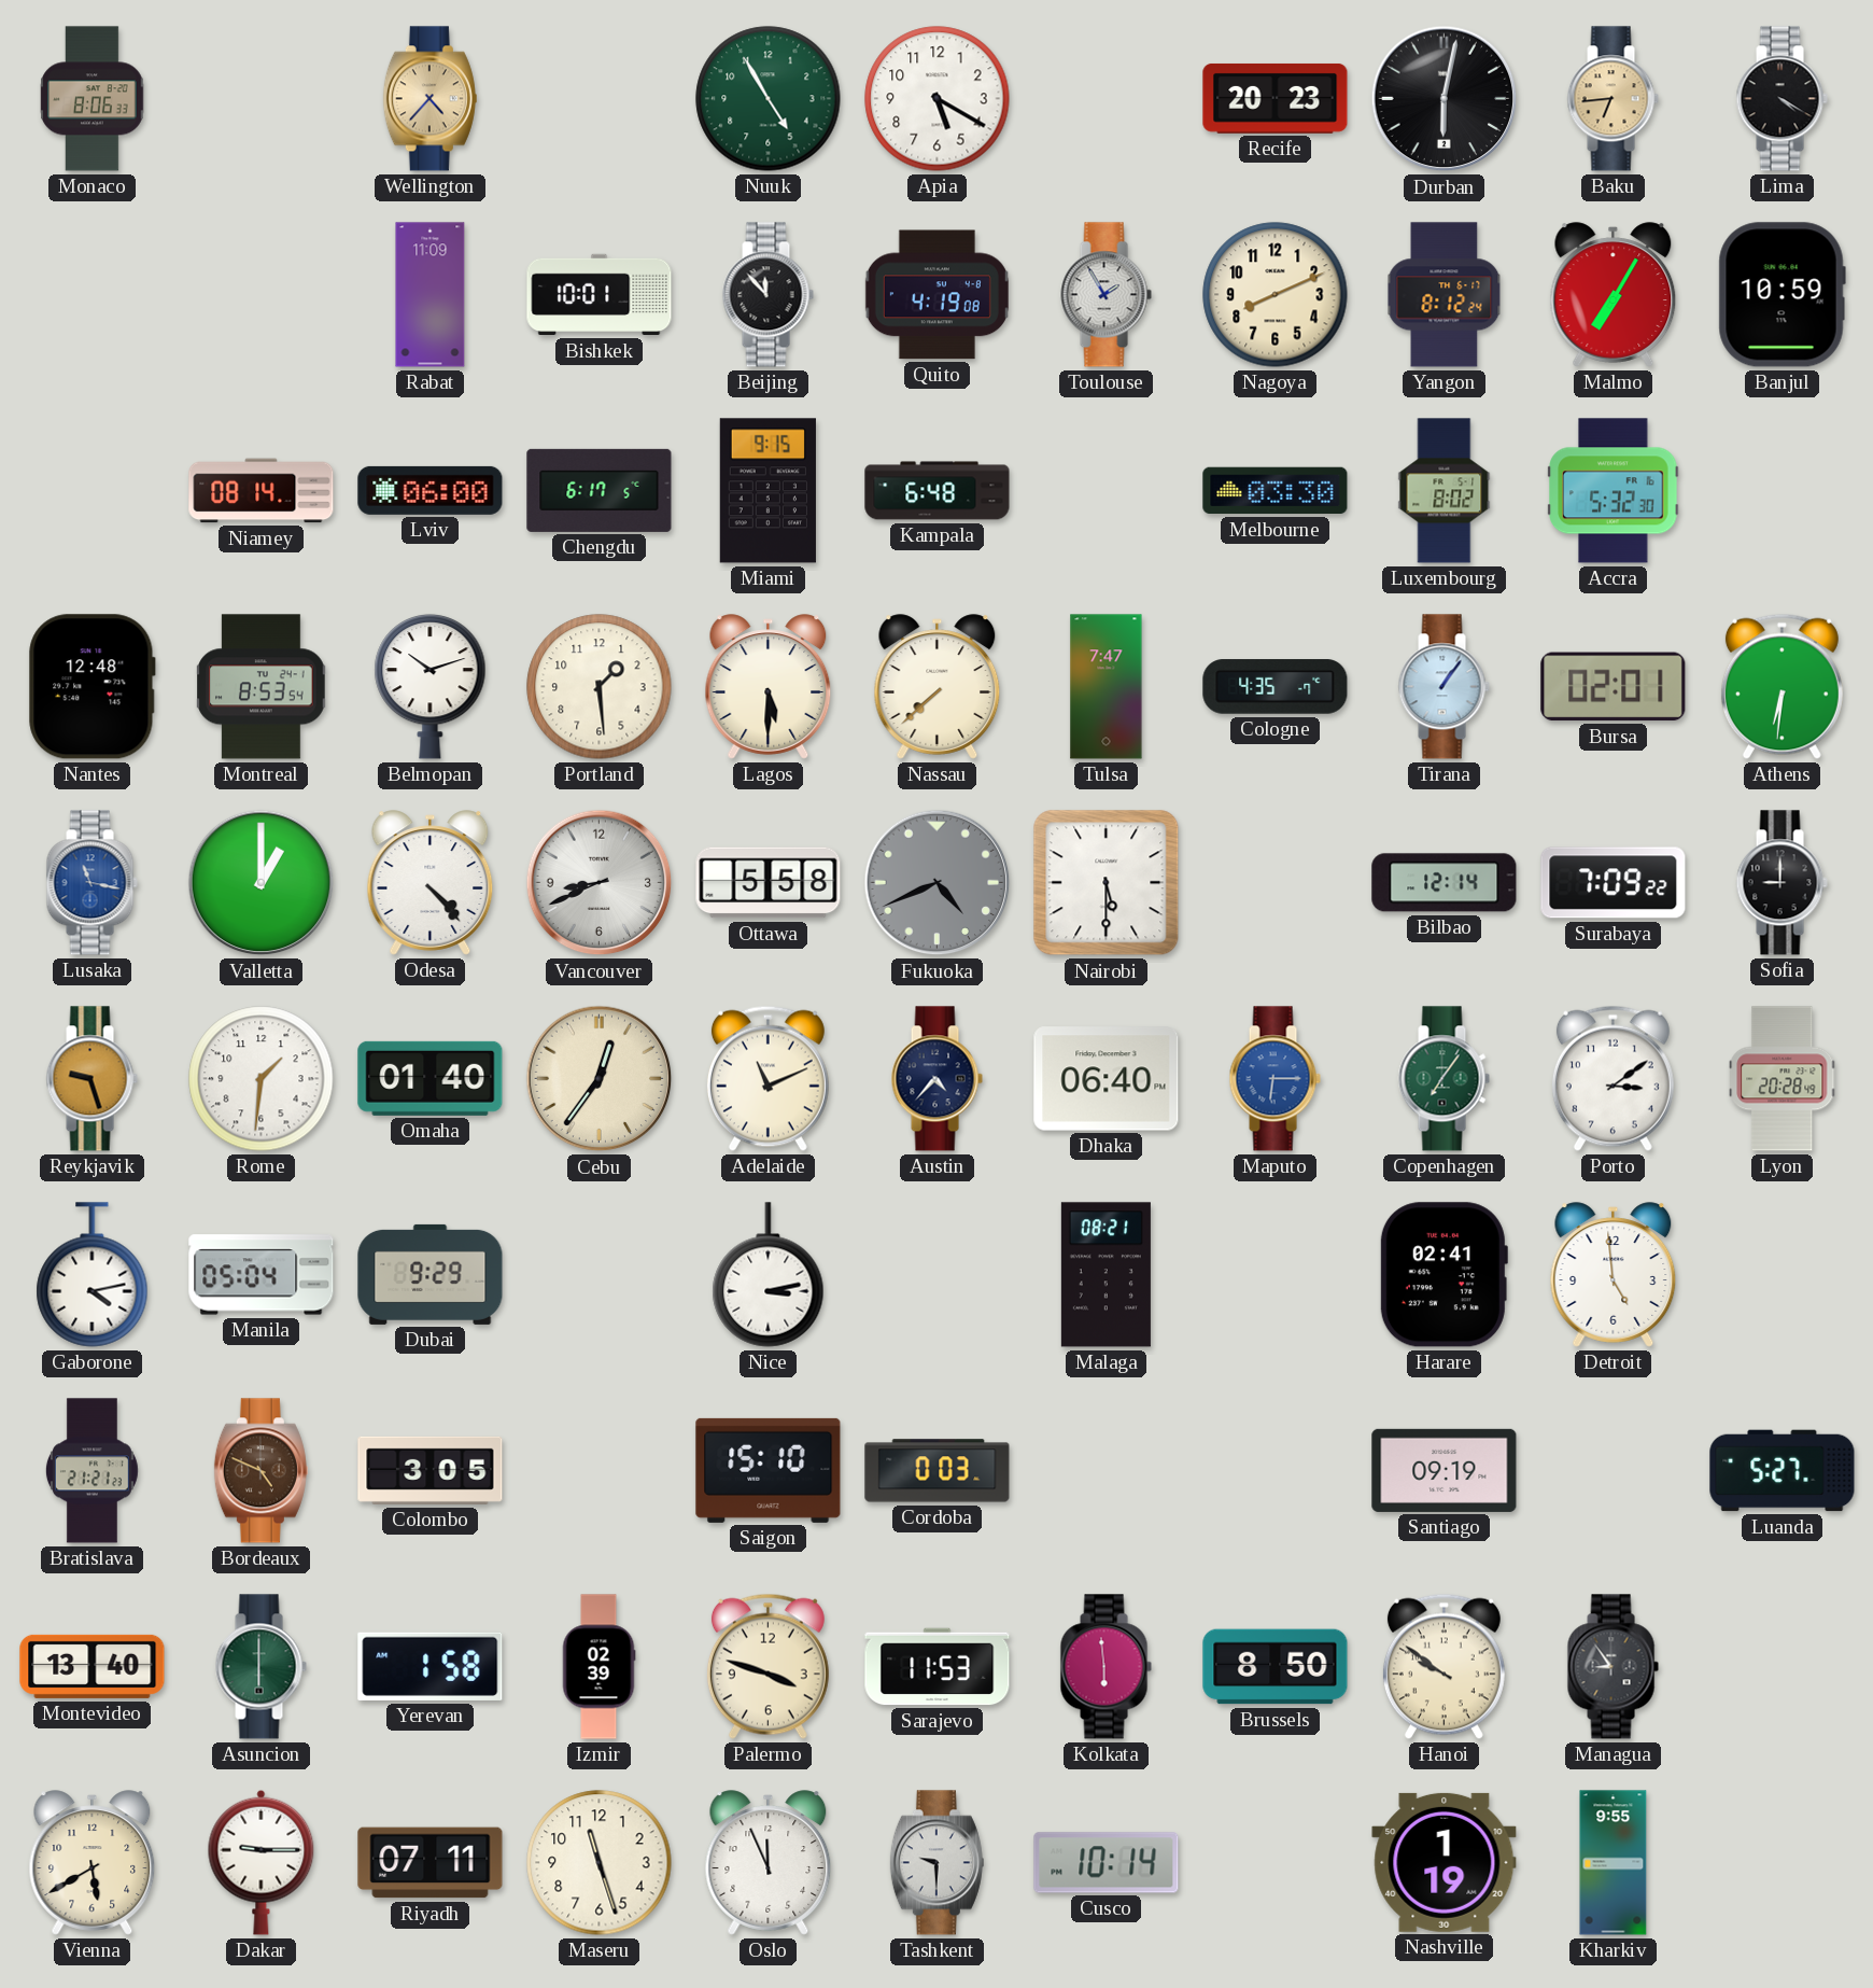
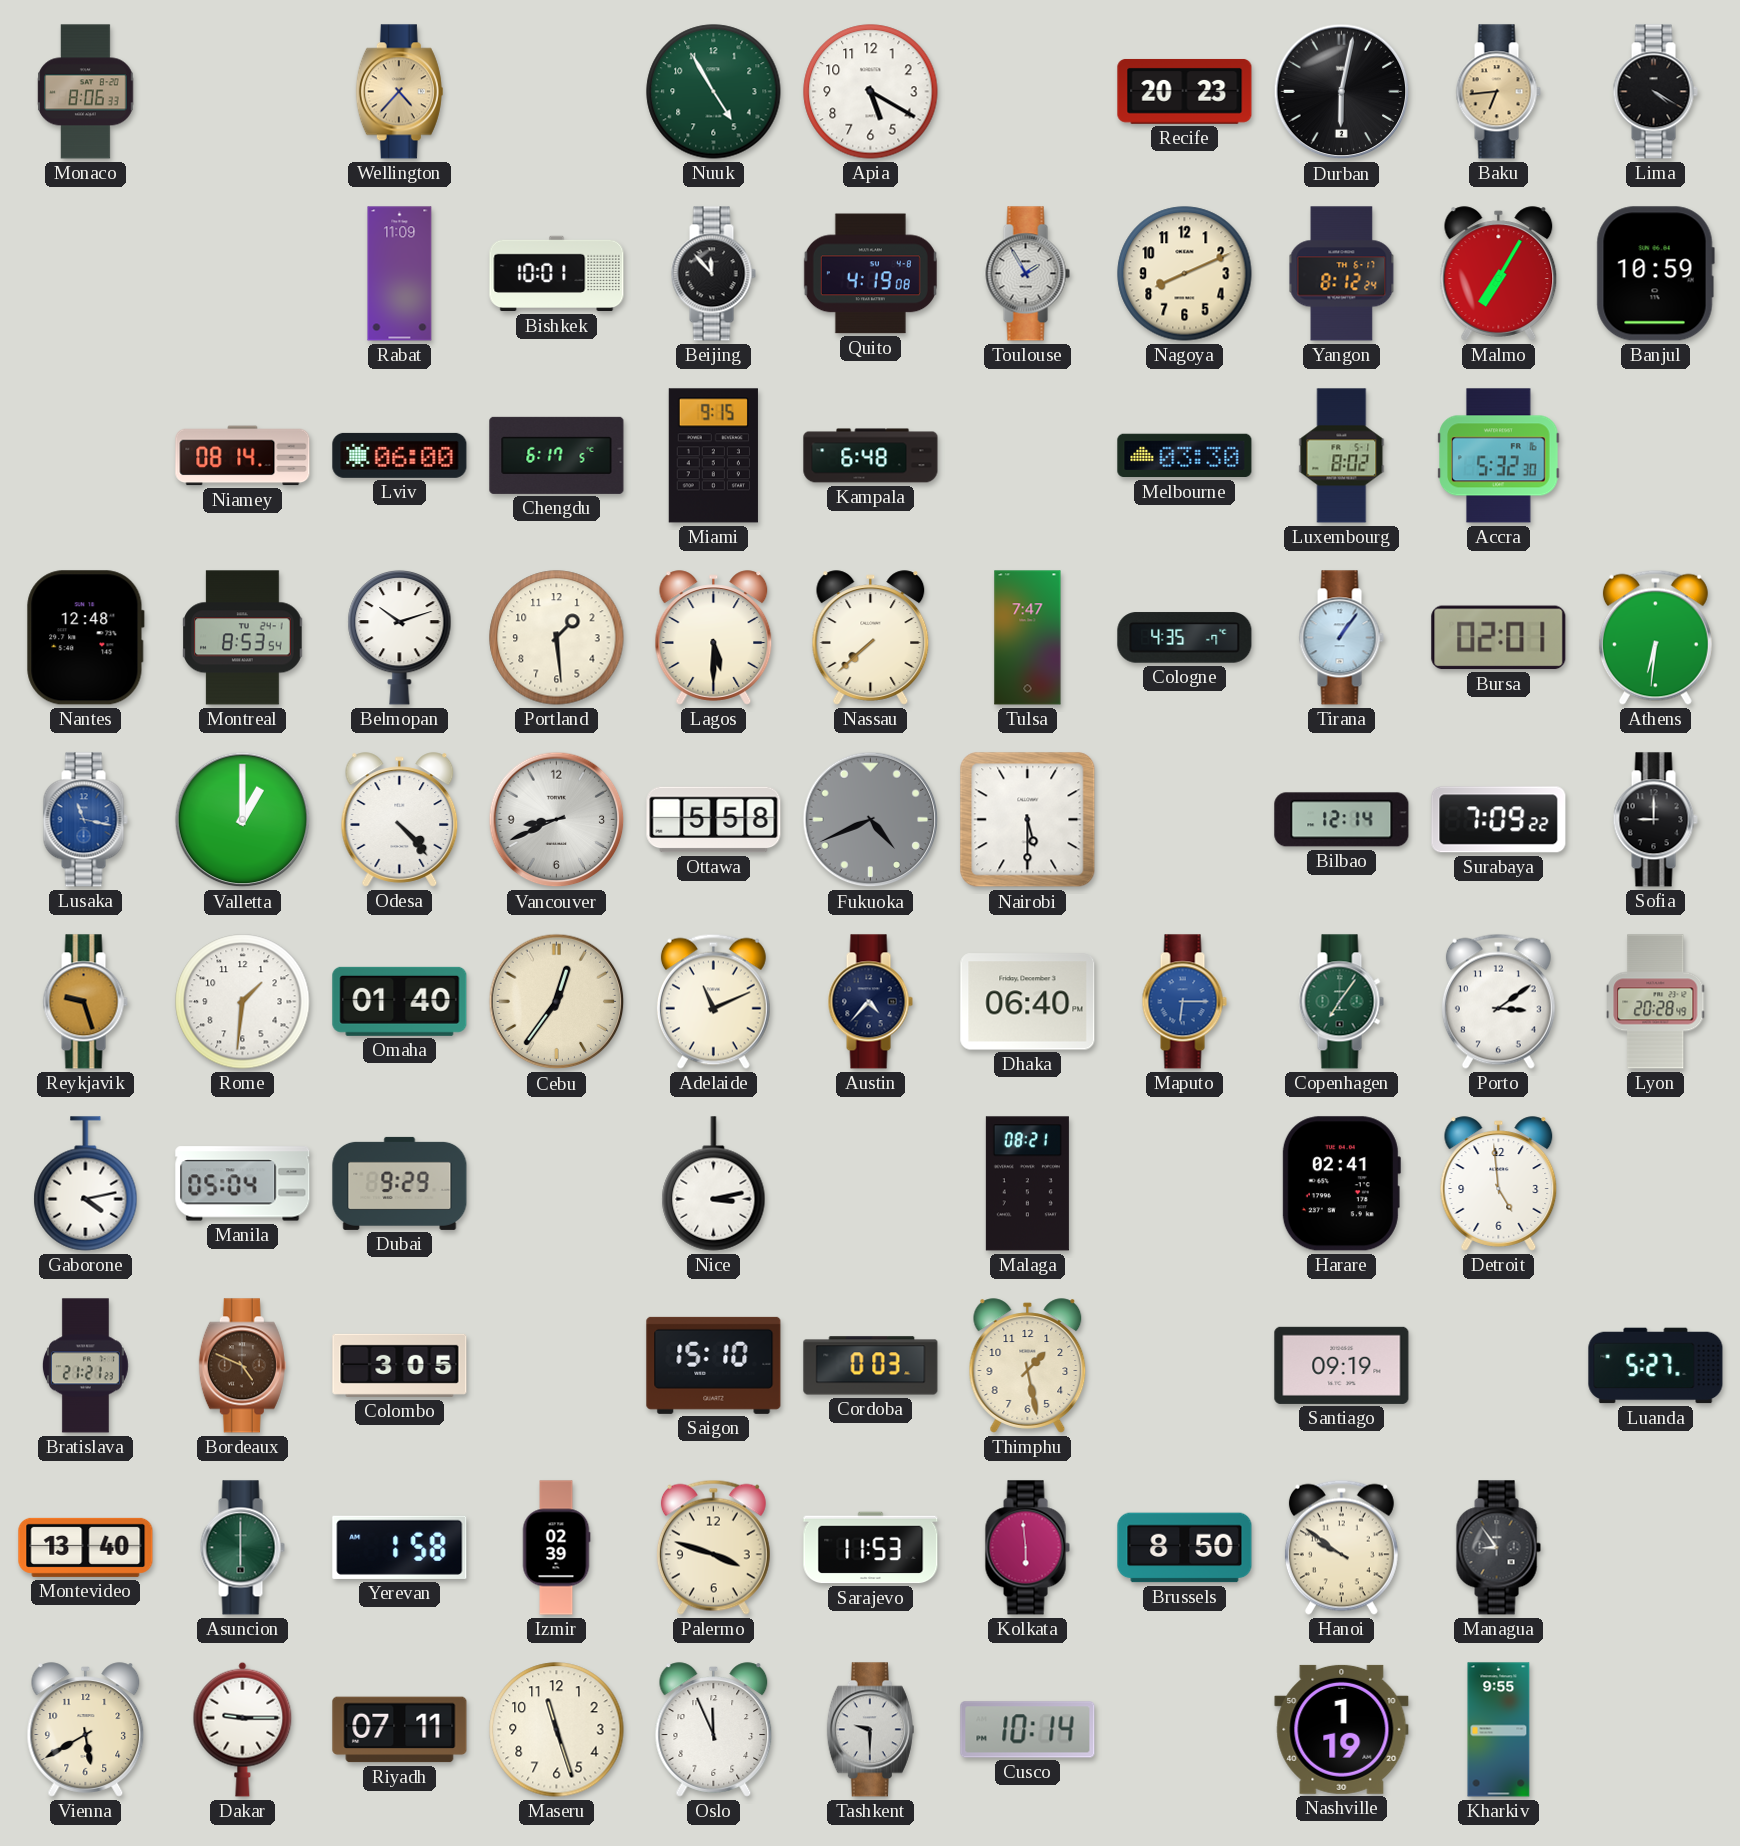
Thimphu: none -> 1:28 (1028, 1366)
